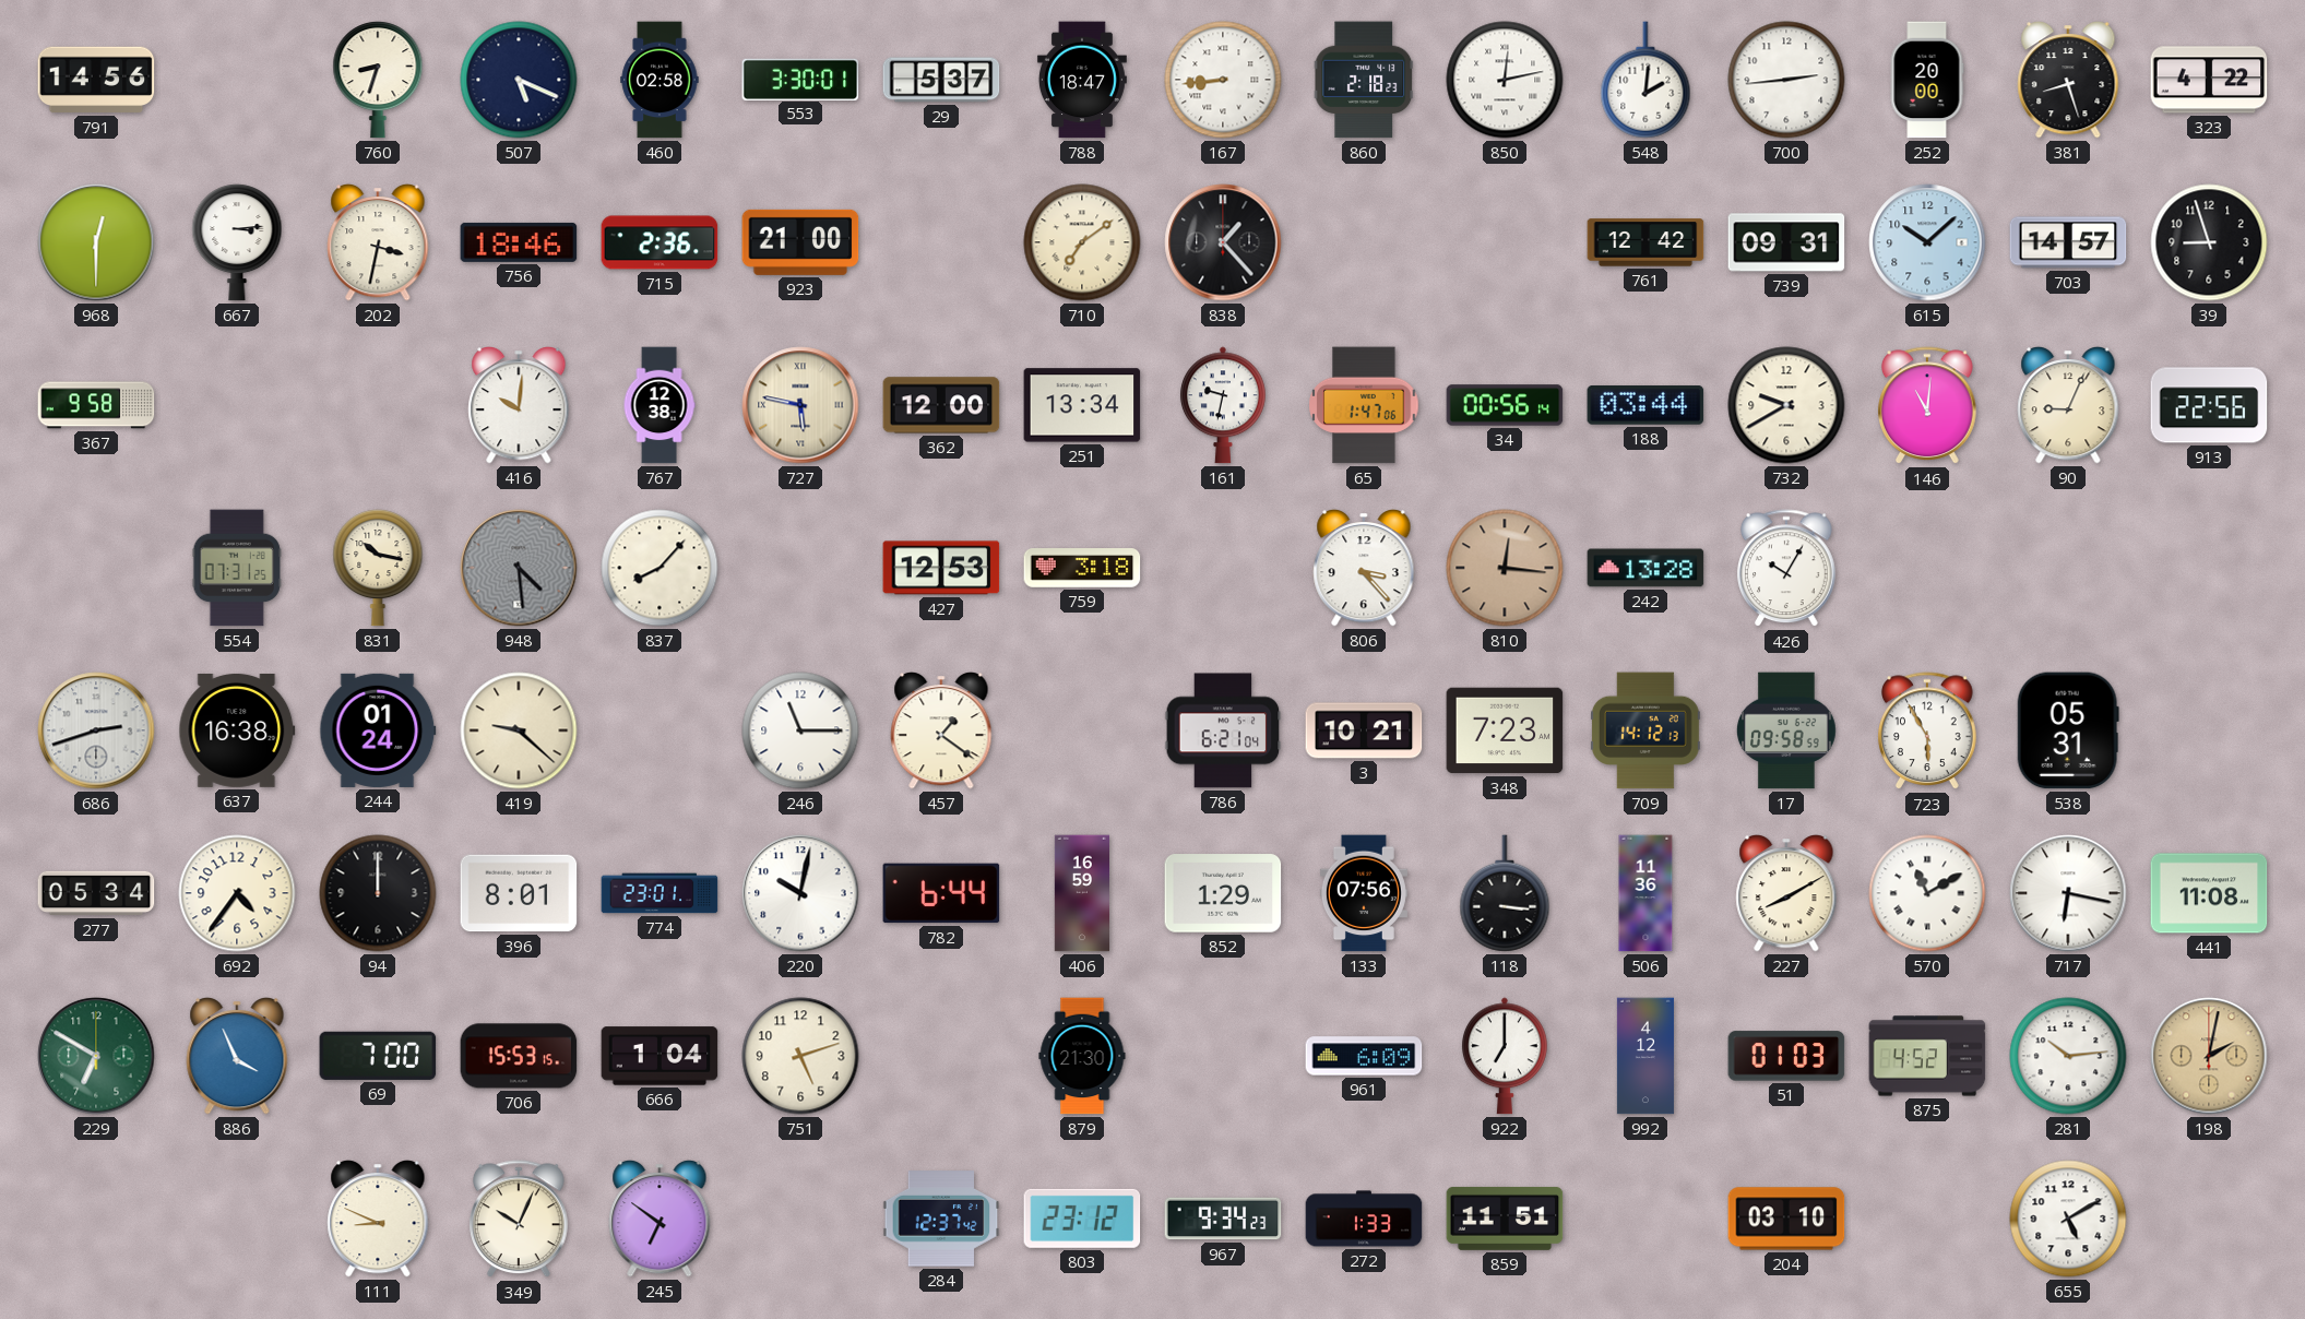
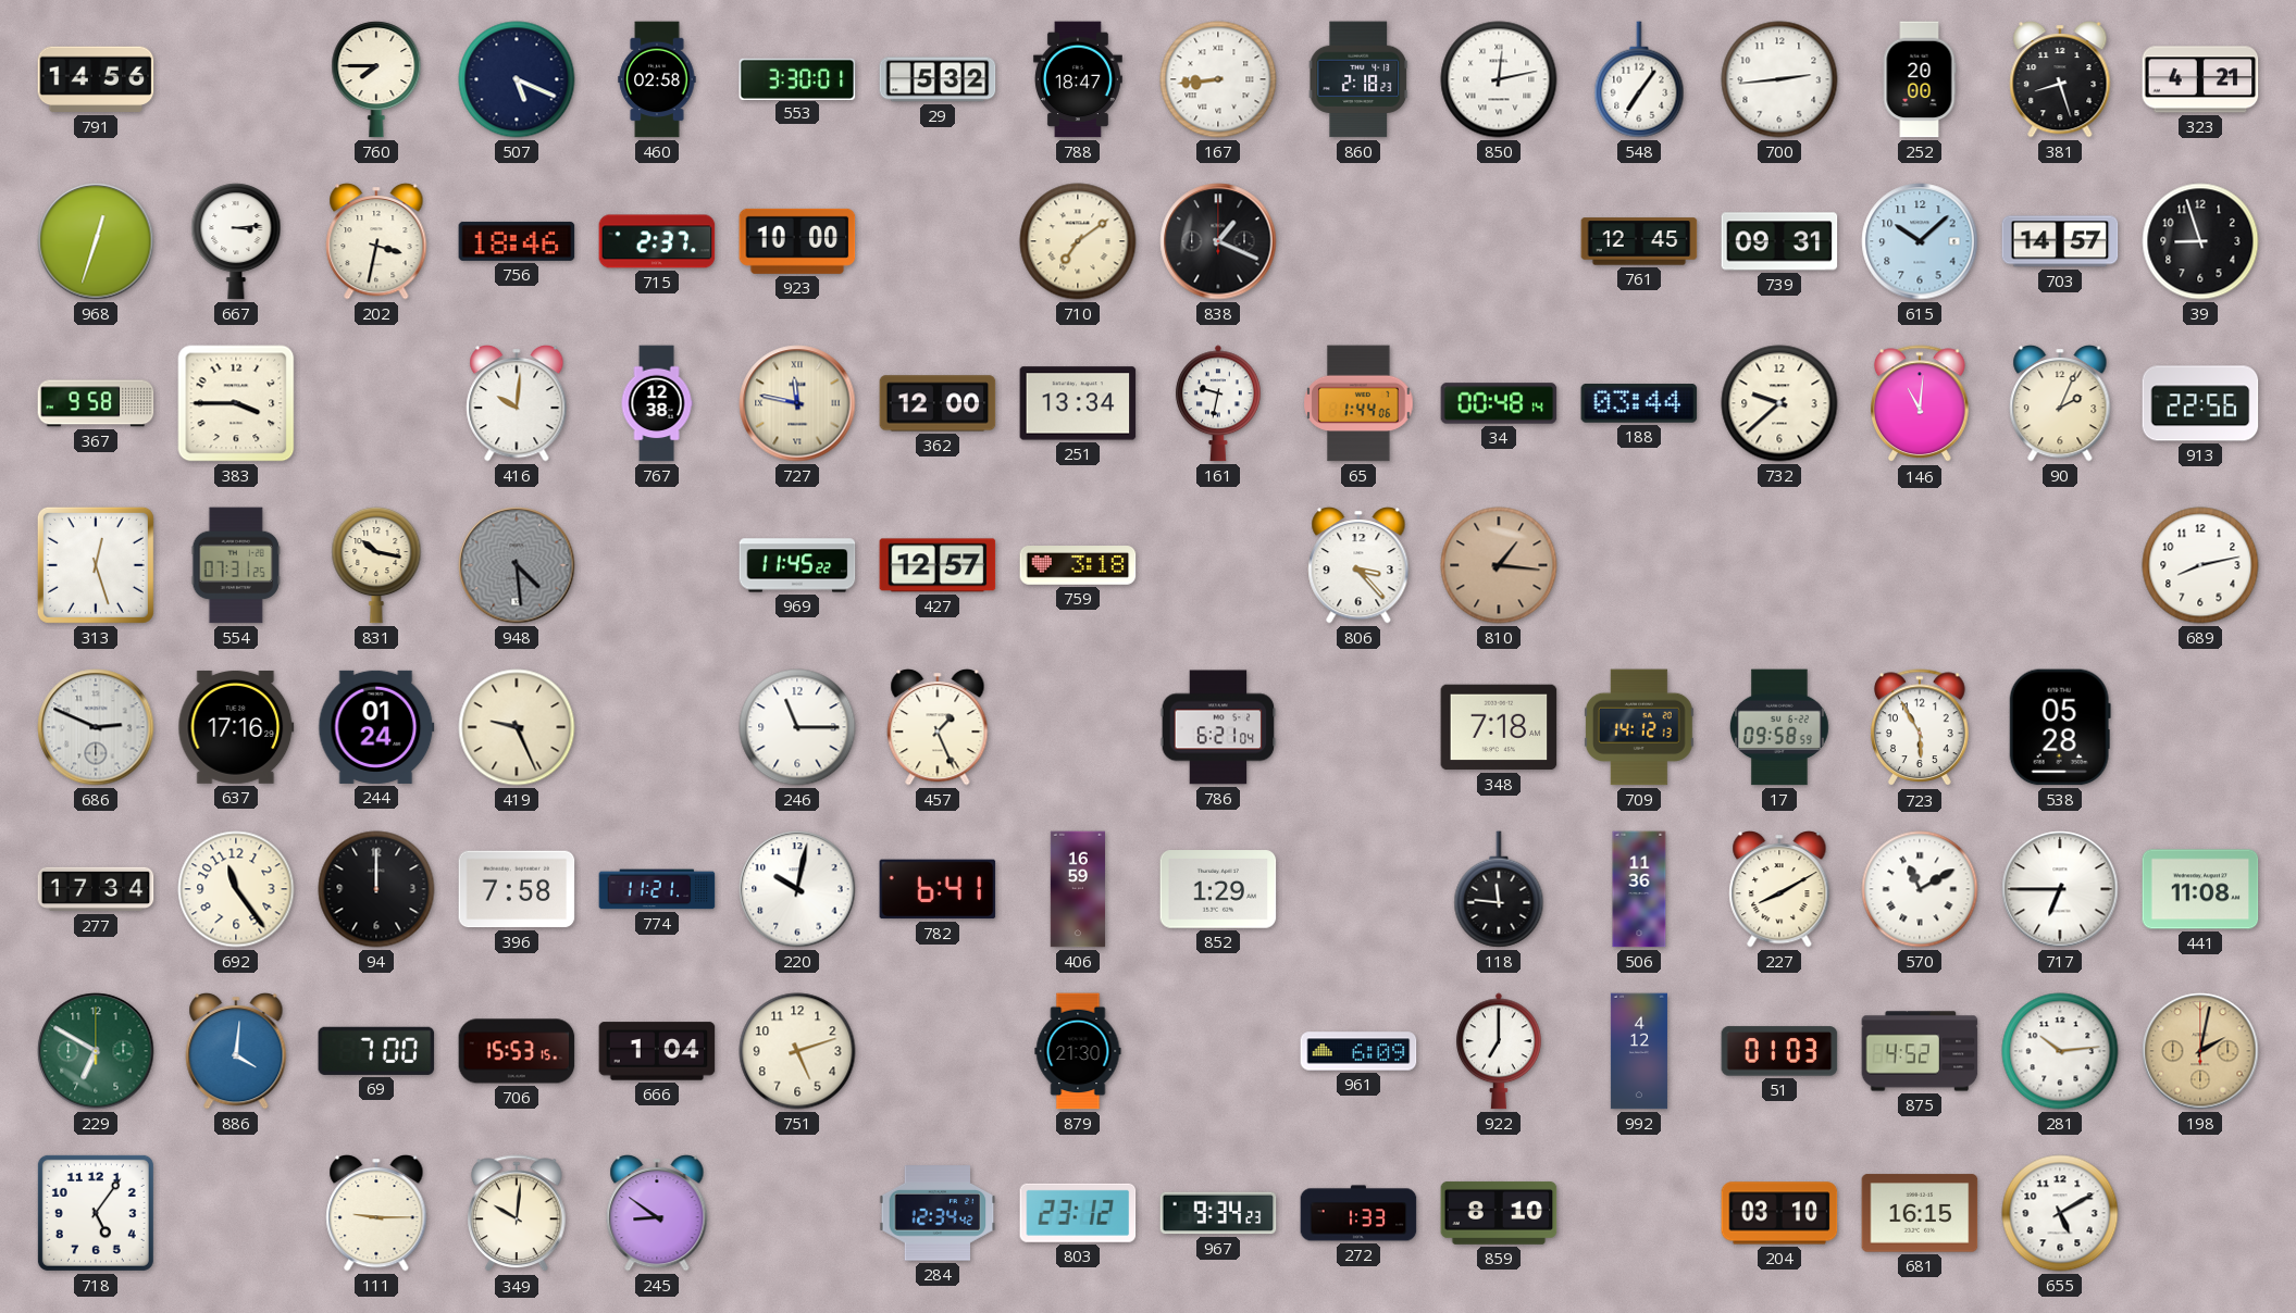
760: 8:33 -> 7:45 (376, 79)
29: 5:37 -> 5:32 (938, 79)
548: 2:01 -> 7:06 (1639, 79)
323: 4:22 -> 4:21 (2200, 79)
968: 12:30 -> 12:33 (96, 241)
715: 2:36 -> 2:37 (657, 241)
923: 21:00 -> 10:00 (797, 241)
838: 1:23 -> 1:19 (1218, 241)
761: 12:42 -> 12:45 (1639, 241)
383: none -> 3:45 (236, 403)
727: 5:47 -> 11:47 (797, 403)
65: 1:47 -> 1:44 (1358, 403)
34: 00:56 -> 00:48 (1499, 403)
732: 9:40 -> 9:38 (1779, 403)
90: 9:04 -> 2:04 (2060, 404)
313: none -> 12:27 (96, 565)
837: 8:07 -> none (660, 568)
969: none -> 11:45 (797, 565)
427: 12:53 -> 12:57 (938, 565)
810: 12:16 -> 1:16 (1499, 565)
242: 13:28 -> none (1645, 568)
426: 10:05 -> none (1787, 569)
689: none -> 8:13 (2200, 565)
686: 2:42 -> 2:49 (96, 727)
637: 16:38 -> 17:16 (236, 727)
419: 9:22 -> 9:26 (517, 727)
457: 1:21 -> 1:26 (938, 728)
3: 10:21 -> none (1364, 730)
348: 7:23 -> 7:18 (1499, 727)
538: 05:31 -> 05:28 (2060, 727)
277: 05:34 -> 17:34 (96, 889)
692: 4:36 -> 11:24 (236, 889)
396: 8:01 -> 7:58 (517, 889)
774: 23:01 -> 11:21 (657, 889)
782: 6:44 -> 6:41 (938, 889)
133: 07:56 -> none (1364, 893)
118: 3:16 -> 11:46 (1499, 889)
717: 6:17 -> 6:45 (2060, 889)
886: 3:56 -> 4:01 (236, 1052)
718: none -> 5:06 (96, 1213)
111: 8:49 -> 9:15 (376, 1214)
349: 10:04 -> 10:01 (518, 1214)
245: 6:51 -> 8:51 (657, 1214)
284: 12:37 -> 12:34 (938, 1213)
859: 11:51 -> 8:10 (1499, 1213)
681: none -> 16:15 (1920, 1213)
